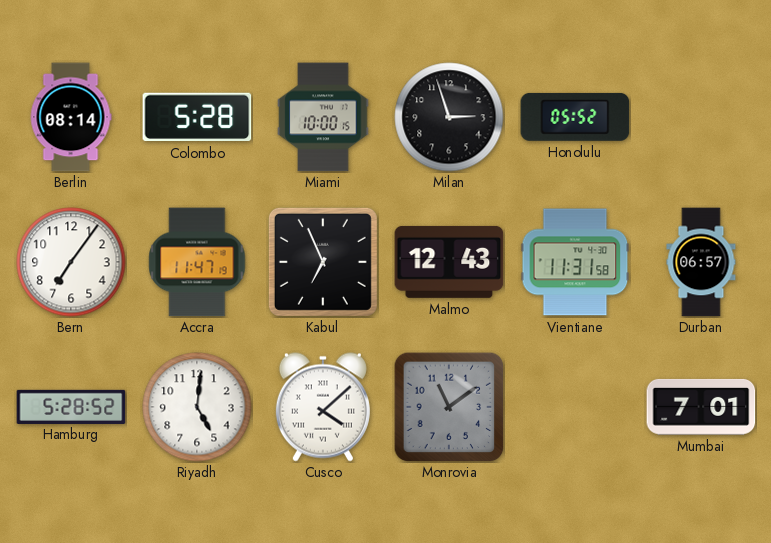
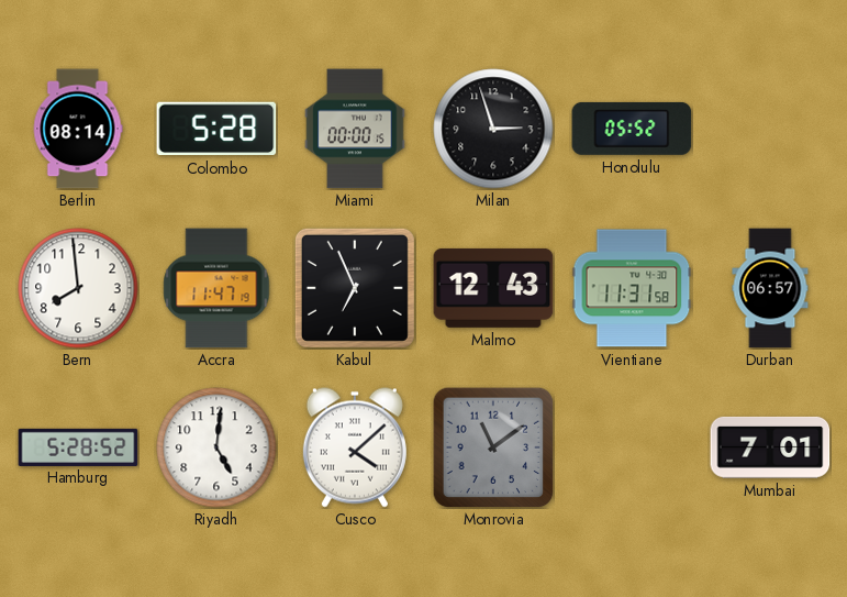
Miami: 10:00 -> 00:00 (355, 129)
Bern: 7:06 -> 7:59 (78, 288)
